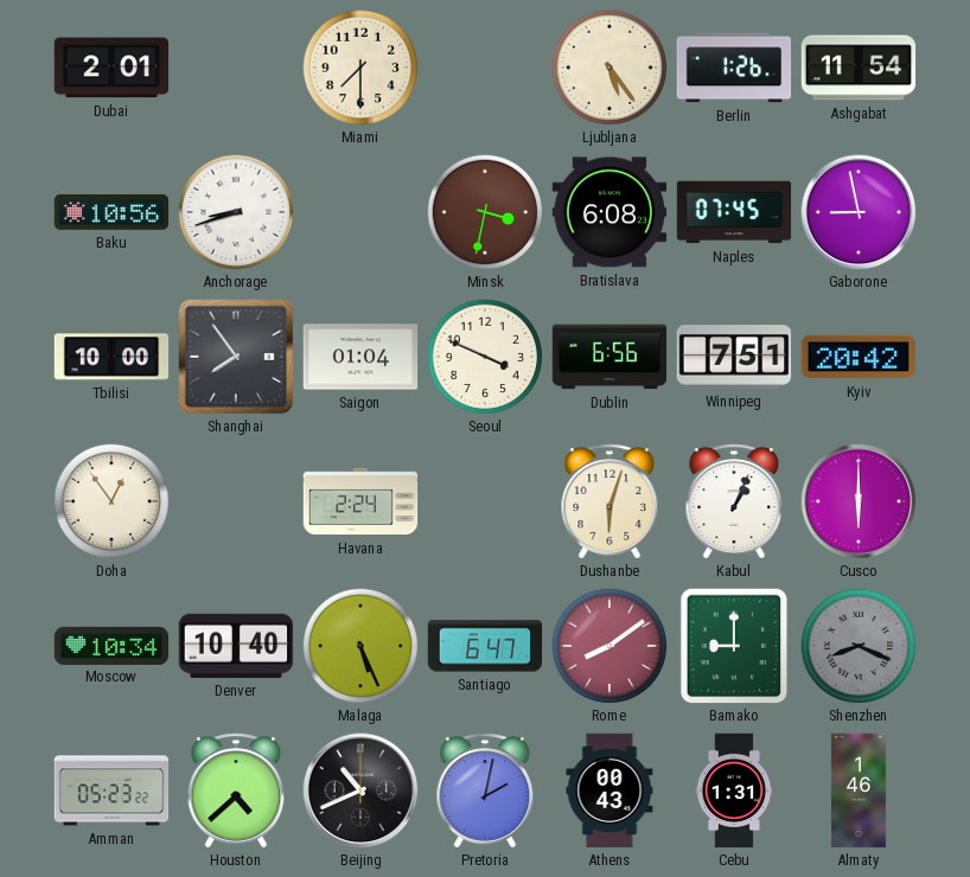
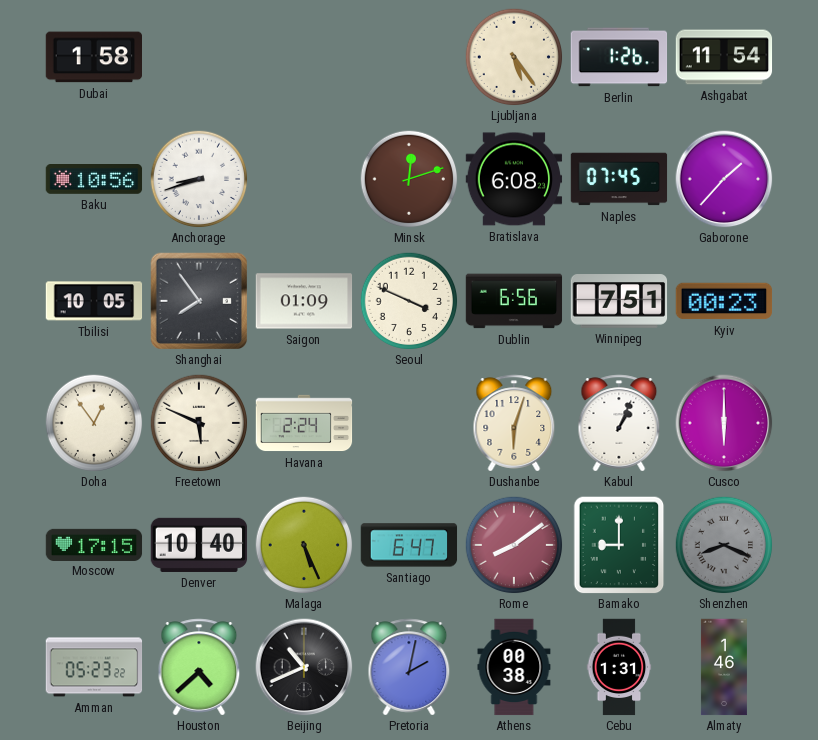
Dubai: 2:01 -> 1:58 (94, 57)
Miami: 7:30 -> none (360, 68)
Minsk: 3:32 -> 12:12 (409, 179)
Gaborone: 8:58 -> 1:37 (724, 179)
Tbilisi: 10:00 -> 10:05 (94, 301)
Saigon: 01:04 -> 01:09 (304, 301)
Kyiv: 20:42 -> 00:23 (724, 301)
Freetown: none -> 5:49 (199, 423)
Moscow: 10:34 -> 17:15 (94, 544)
Athens: 00:43 -> 00:38 (514, 667)
